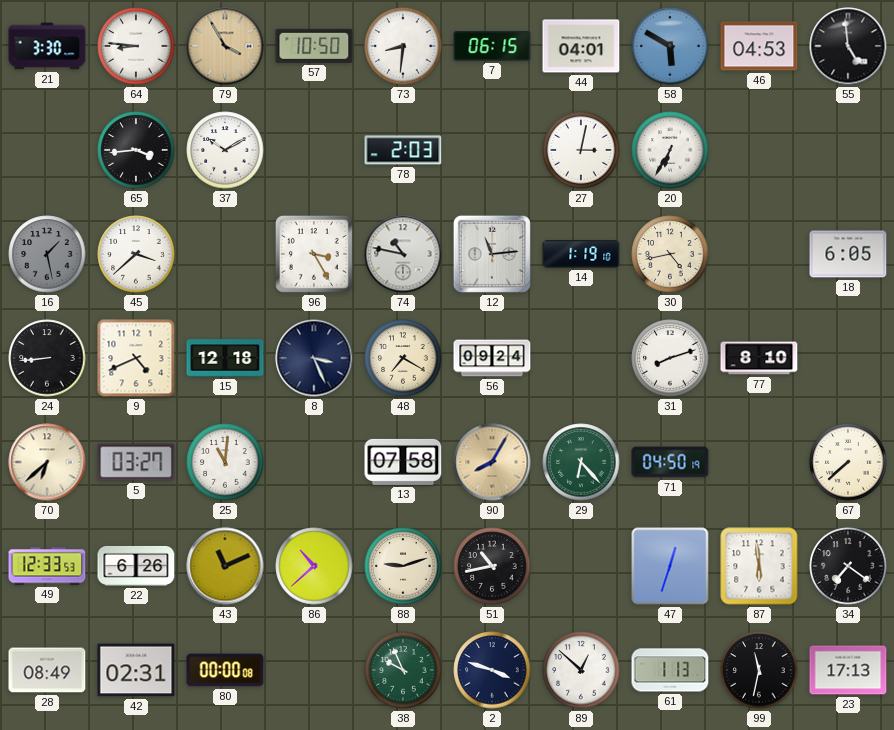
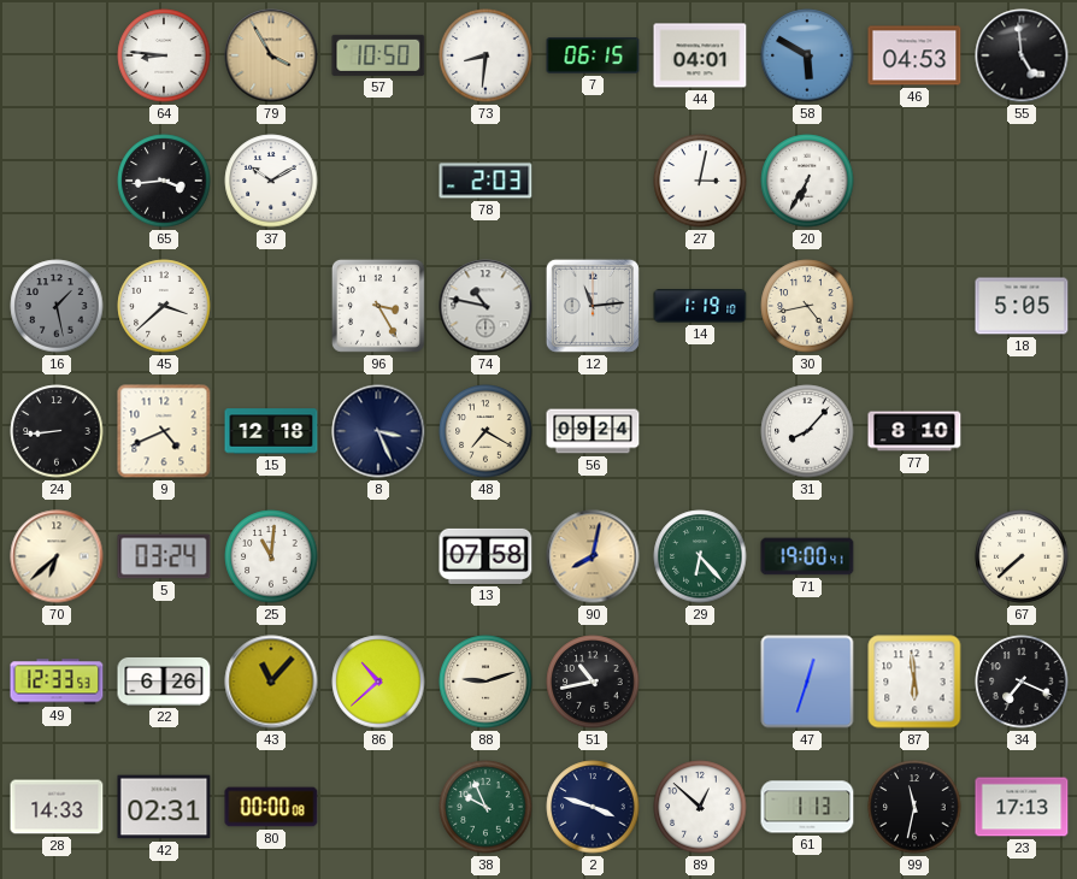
21: 3:30 -> none (47, 46)
18: 6:05 -> 5:05 (1022, 306)
31: 8:12 -> 8:07 (807, 431)
5: 03:27 -> 03:24 (164, 556)
90: 8:05 -> 8:02 (593, 556)
71: 04:50 -> 19:00 (807, 556)
43: 11:11 -> 11:07 (271, 682)
34: 7:21 -> 7:19 (1022, 682)
28: 08:49 -> 14:33 (57, 807)
